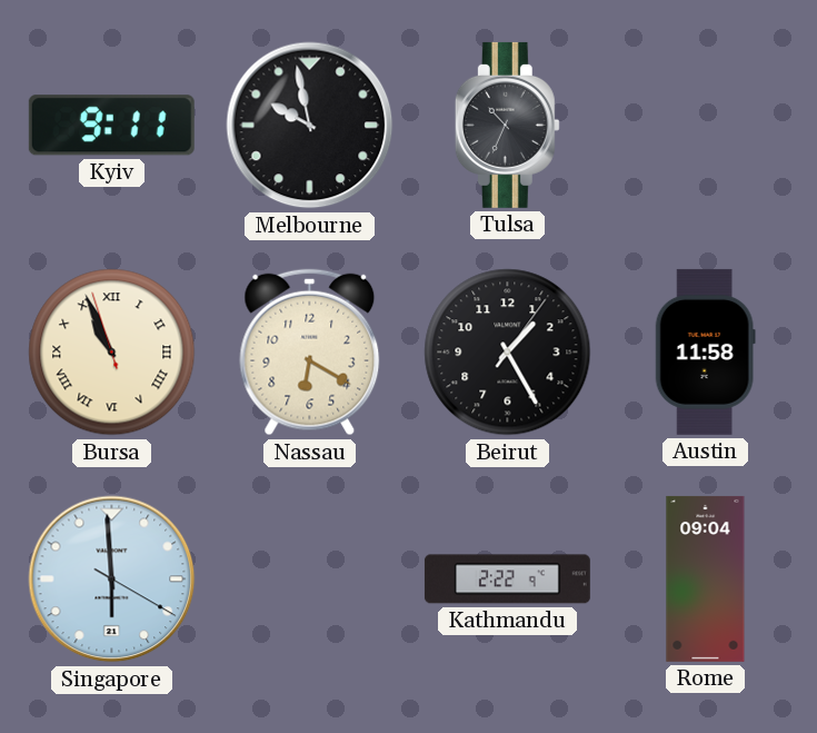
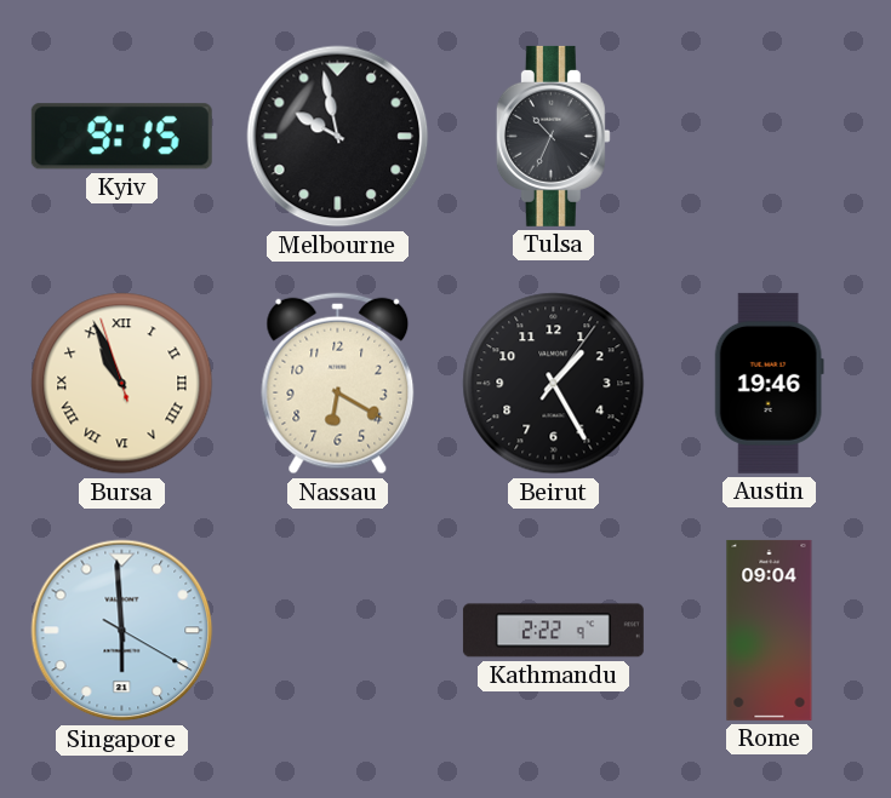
Kyiv: 9:11 -> 9:15 (121, 137)
Austin: 11:58 -> 19:46 (769, 383)
